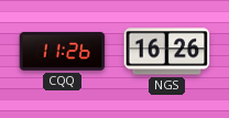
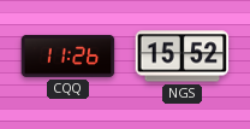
NGS: 16:26 -> 15:52 (183, 57)
